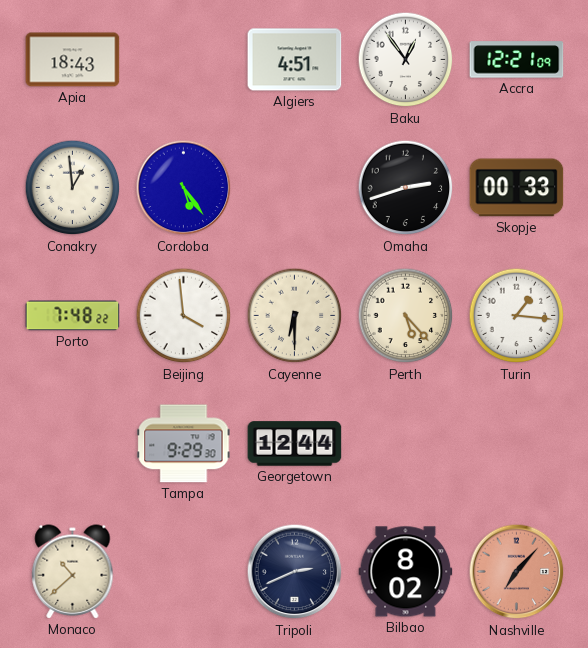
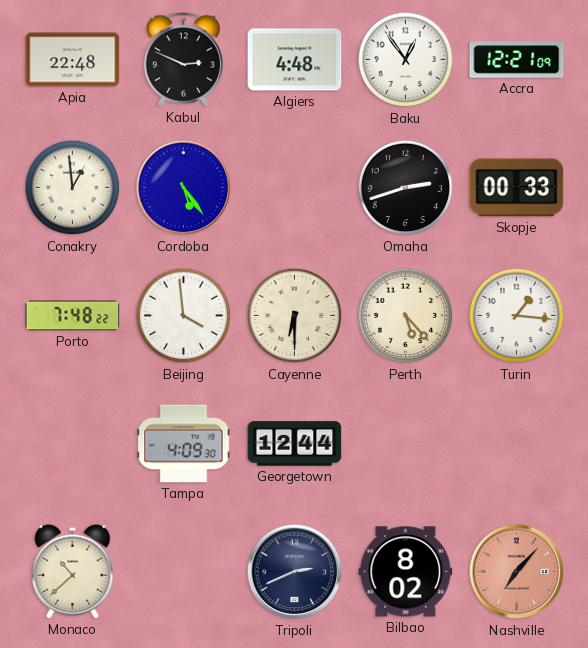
Apia: 18:43 -> 22:48 (73, 60)
Kabul: none -> 2:49 (183, 60)
Algiers: 4:51 -> 4:48 (295, 60)
Tampa: 9:29 -> 4:09 (184, 444)
